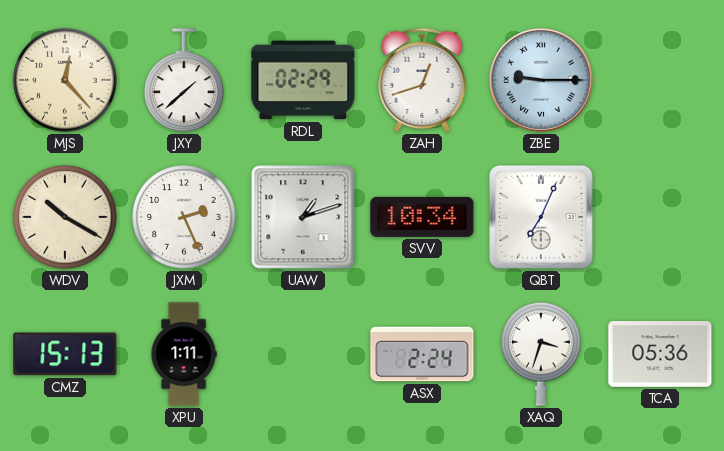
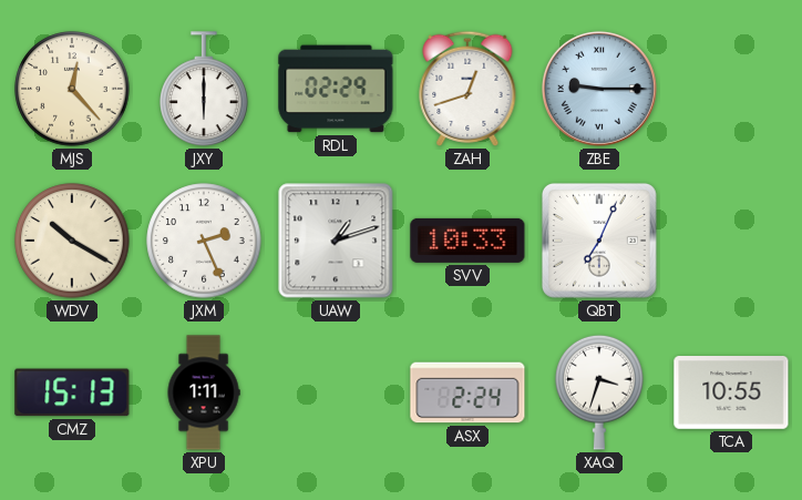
JXY: 1:38 -> 6:00 (204, 89)
SVV: 10:34 -> 10:33 (467, 241)
TCA: 05:36 -> 10:55 (731, 394)
